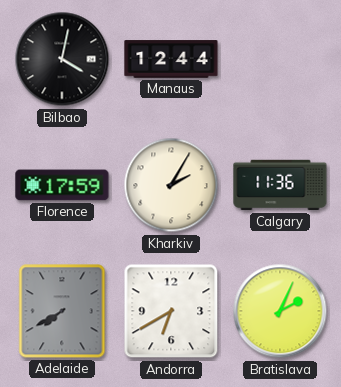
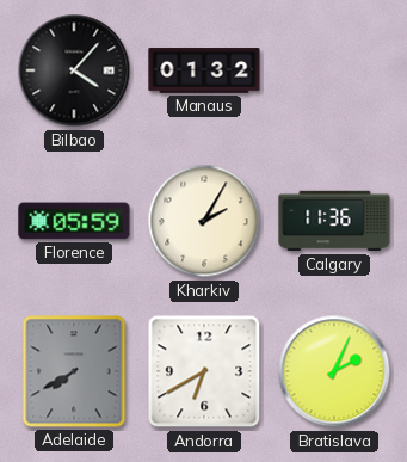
Bilbao: 4:02 -> 4:07 (74, 70)
Manaus: 12:44 -> 01:32 (204, 70)
Florence: 17:59 -> 05:59 (74, 221)
